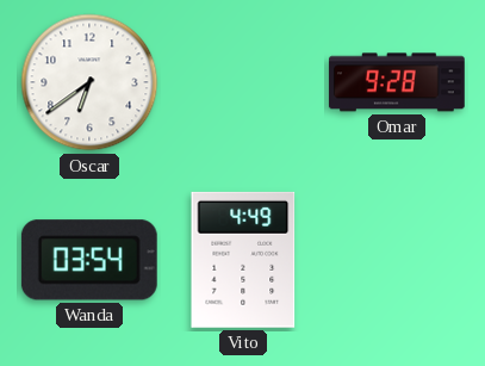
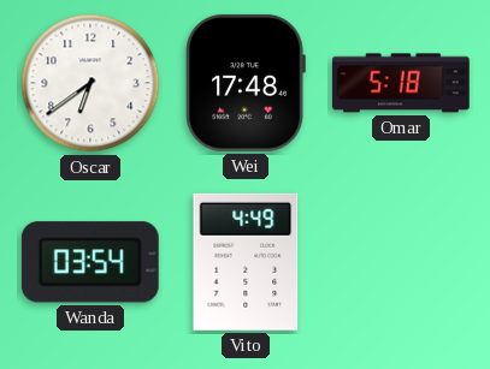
Wei: none -> 17:48 (246, 83)
Omar: 9:28 -> 5:18 (401, 83)
